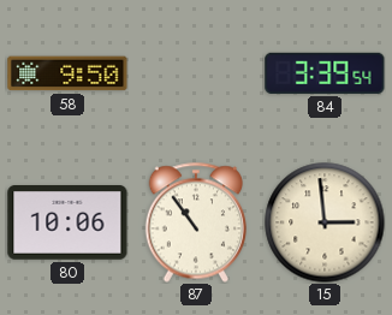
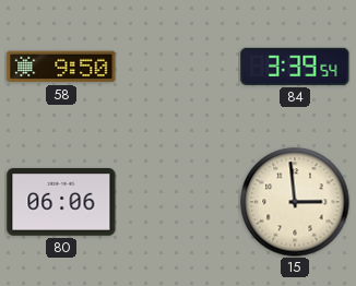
80: 10:06 -> 06:06 (61, 203)
87: 10:54 -> none (195, 222)
